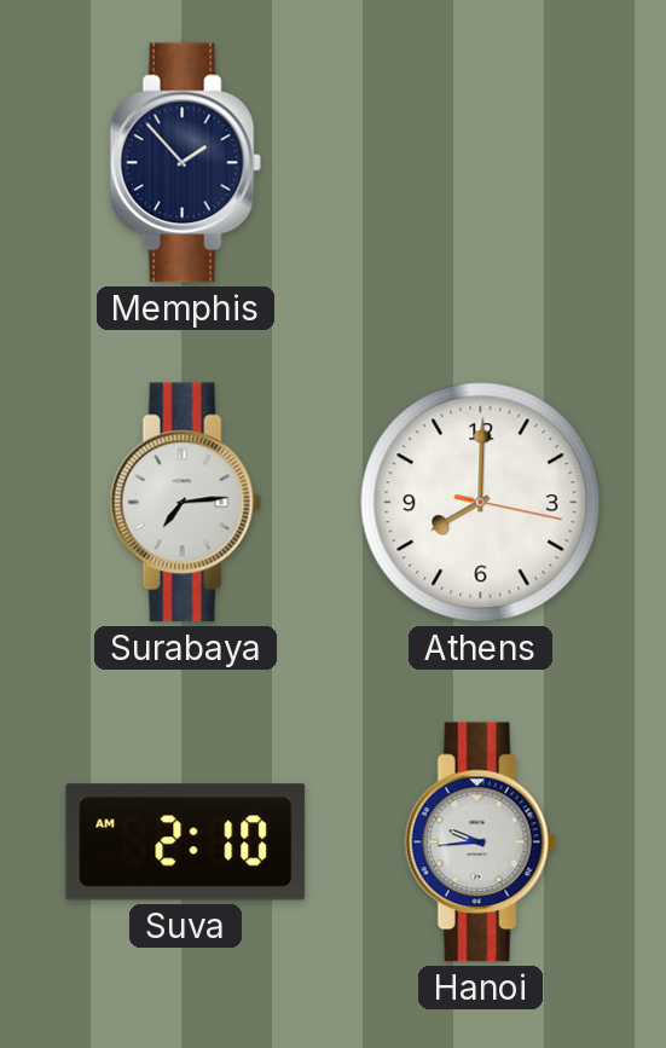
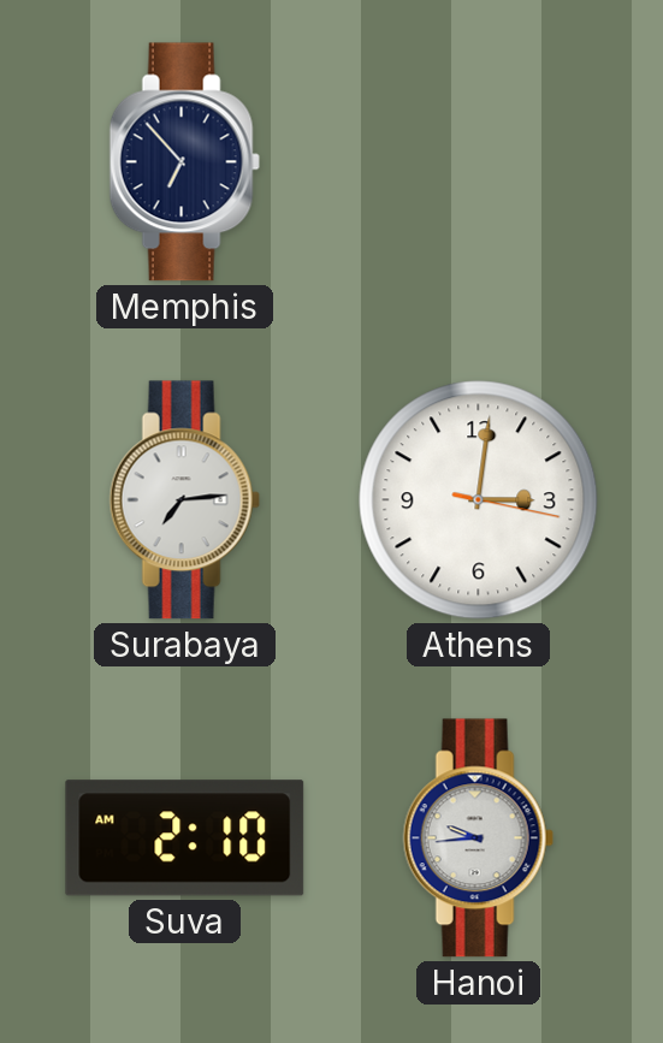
Memphis: 1:53 -> 6:53 (184, 162)
Athens: 8:00 -> 3:01 (479, 500)
